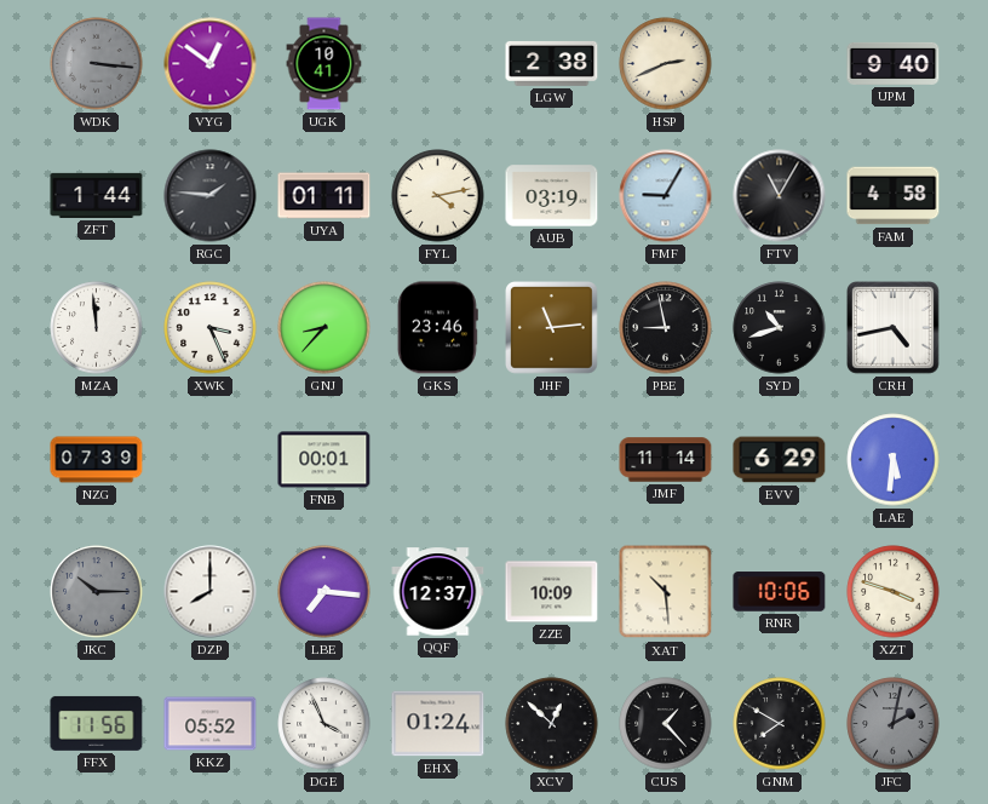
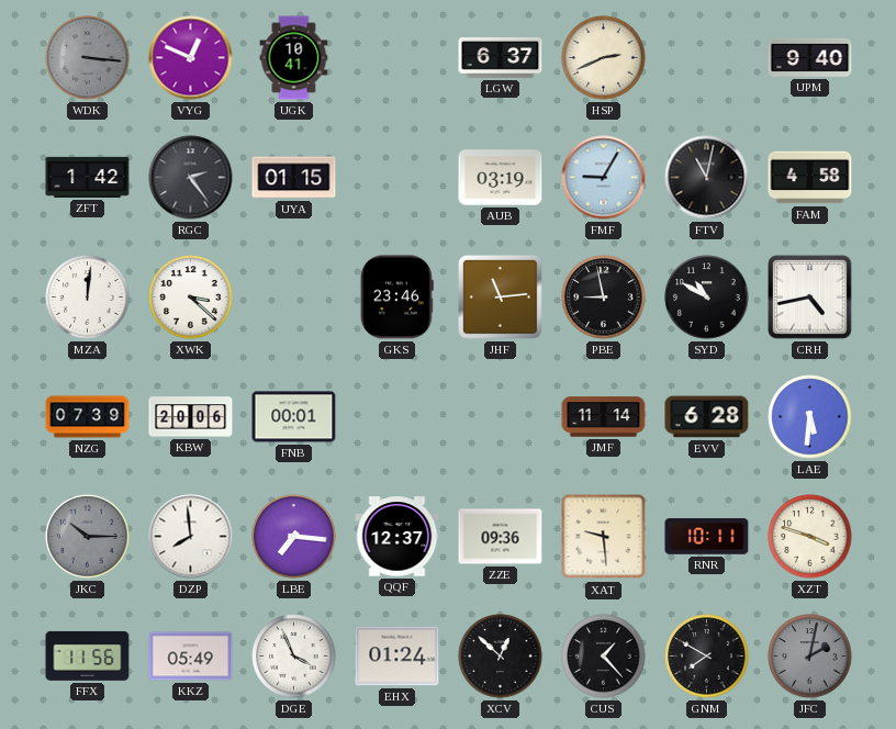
VYG: 12:51 -> 12:49 (191, 58)
LGW: 2:38 -> 6:37 (501, 57)
ZFT: 1:44 -> 1:42 (88, 177)
RGC: 1:46 -> 2:24 (191, 178)
UYA: 01:11 -> 01:15 (294, 178)
FYL: 4:13 -> none (438, 196)
FTV: 11:05 -> 11:02 (707, 178)
MZA: 11:59 -> 12:01 (88, 298)
XWK: 3:26 -> 3:22 (191, 298)
GNJ: 8:37 -> none (324, 328)
SYD: 10:42 -> 10:50 (707, 298)
KBW: none -> 20:06 (191, 417)
EVV: 6:29 -> 6:28 (707, 417)
DZP: 8:00 -> 7:59 (191, 537)
ZZE: 10:09 -> 09:36 (501, 537)
XAT: 10:29 -> 9:29 (604, 537)
RNR: 10:06 -> 10:11 (707, 537)
KKZ: 05:52 -> 05:49 (191, 657)
